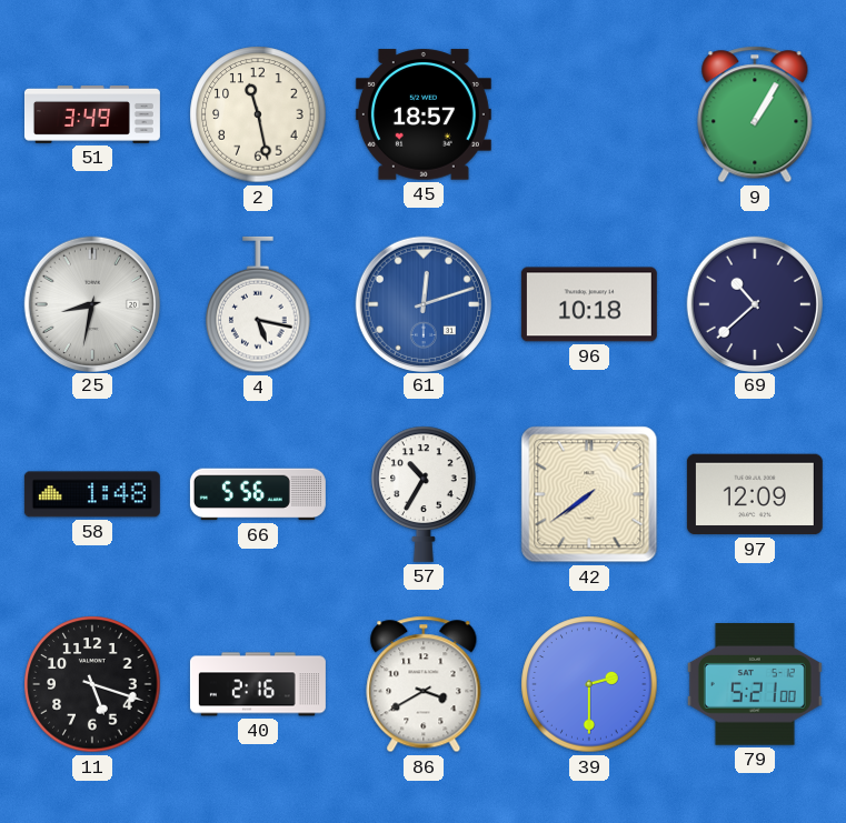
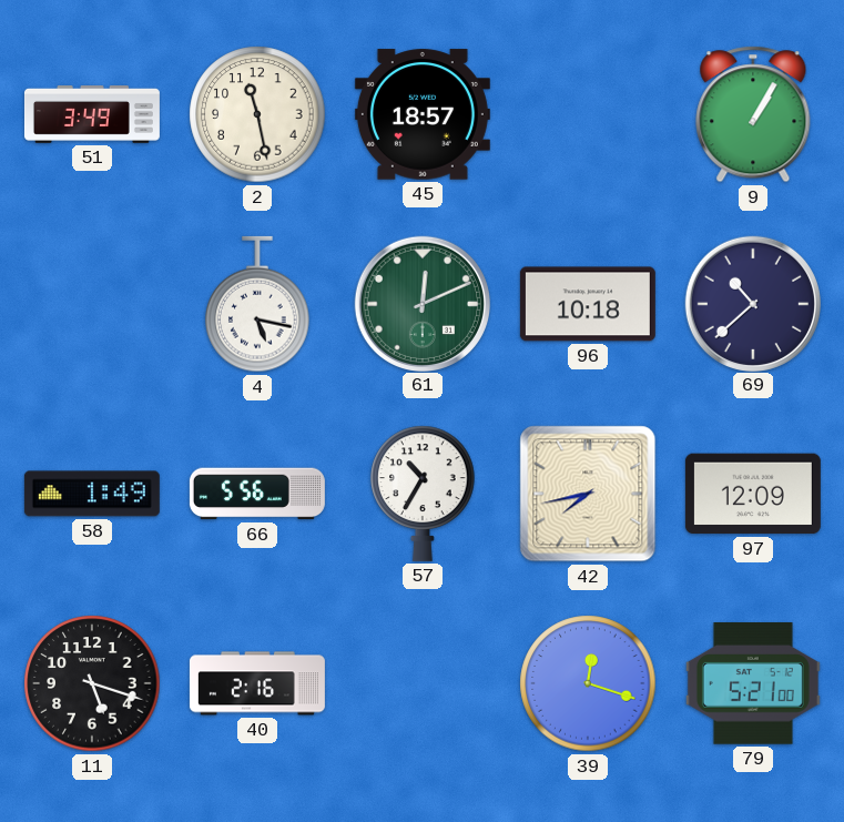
25: 8:32 -> none (91, 303)
61: 12:12 -> 12:11 (421, 303)
61 dial: blue -> green (421, 303)
58: 1:48 -> 1:49 (92, 494)
42: 7:39 -> 7:43 (588, 494)
86: 3:40 -> none (424, 684)
39: 2:30 -> 12:18 (588, 683)
